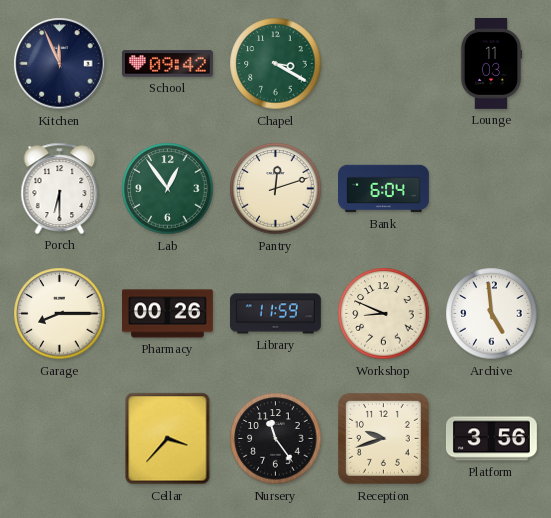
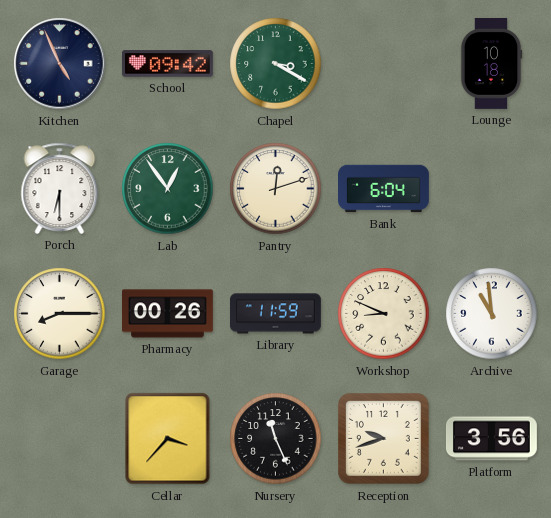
Kitchen: 11:56 -> 4:56 (60, 64)
Lounge: 11:03 -> 10:18 (491, 63)
Archive: 4:59 -> 10:59 (492, 314)
Nursery: 11:24 -> 11:26 (276, 439)
